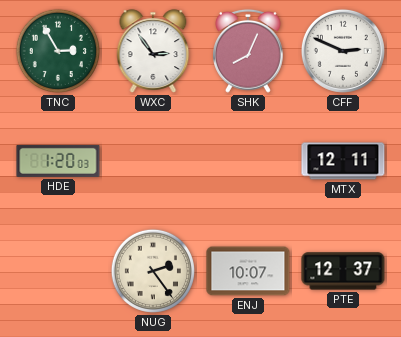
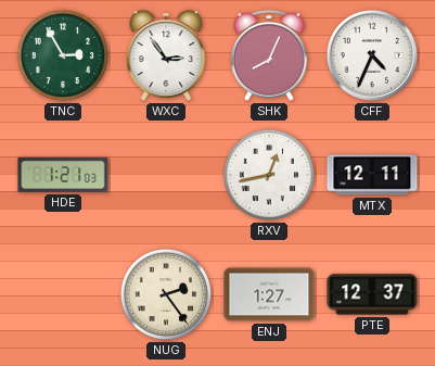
CFF: 2:49 -> 4:34 (372, 55)
HDE: 1:20 -> 1:21 (63, 175)
RXV: none -> 12:43 (269, 175)
ENJ: 10:07 -> 1:27 (269, 294)
